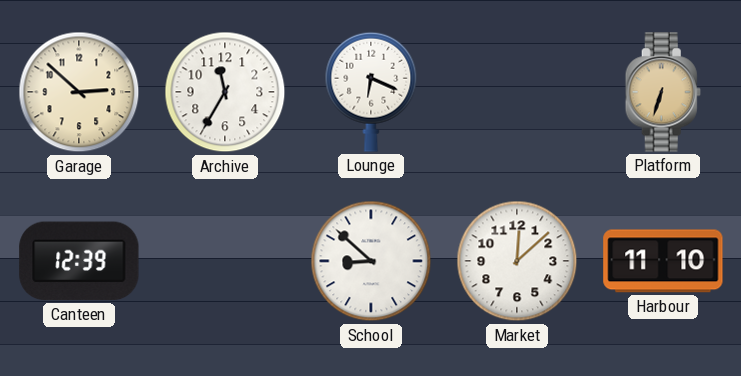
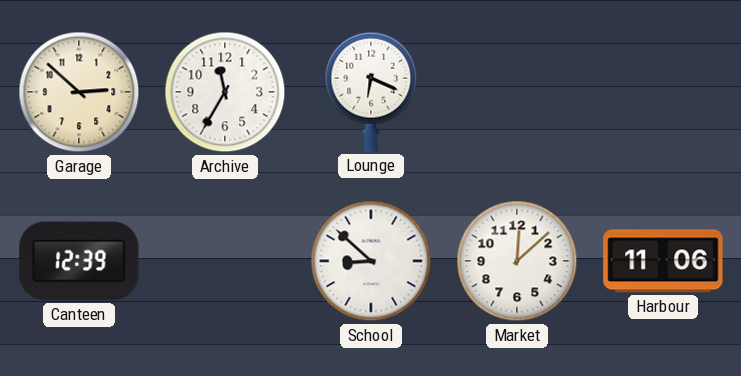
Platform: 6:33 -> none (663, 92)
Harbour: 11:10 -> 11:06 (663, 261)
